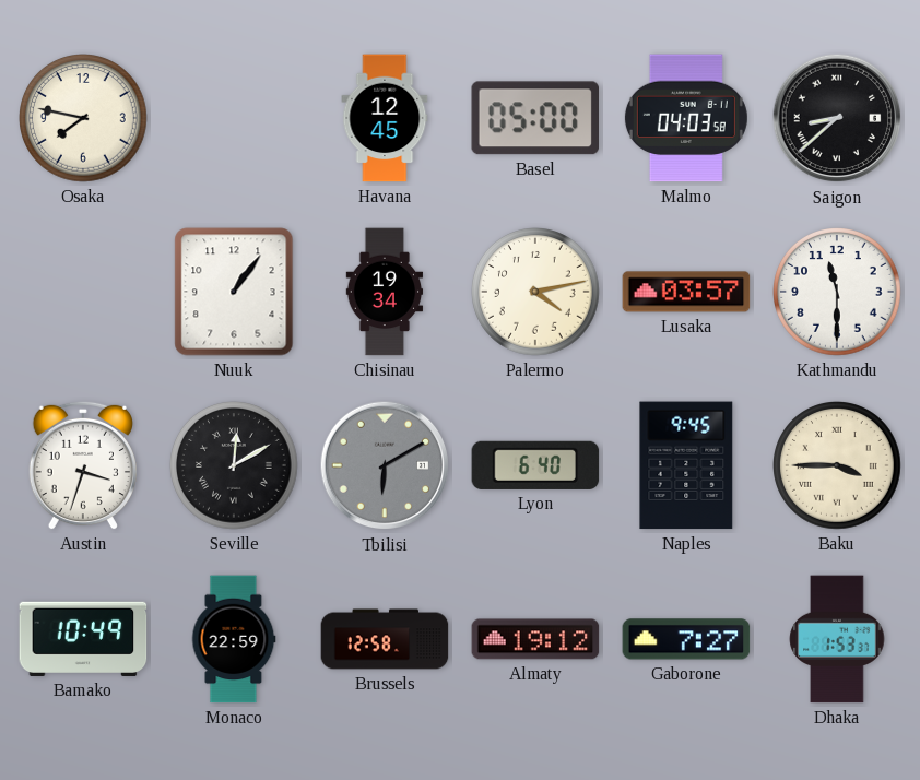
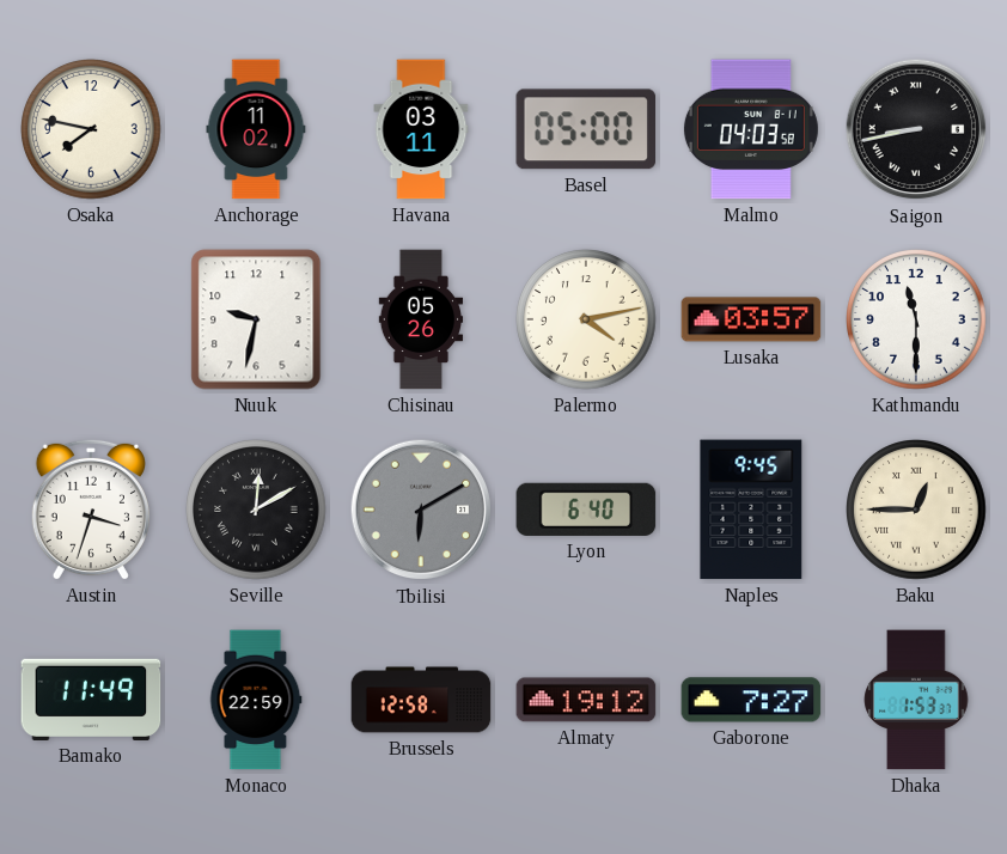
Anchorage: none -> 11:02 (256, 129)
Havana: 12:45 -> 03:11 (421, 129)
Saigon: 8:38 -> 8:43 (916, 129)
Nuuk: 1:06 -> 9:32 (256, 319)
Chisinau: 19:34 -> 05:26 (421, 319)
Baku: 3:45 -> 12:45 (917, 511)
Bamako: 10:49 -> 11:49 (91, 700)
